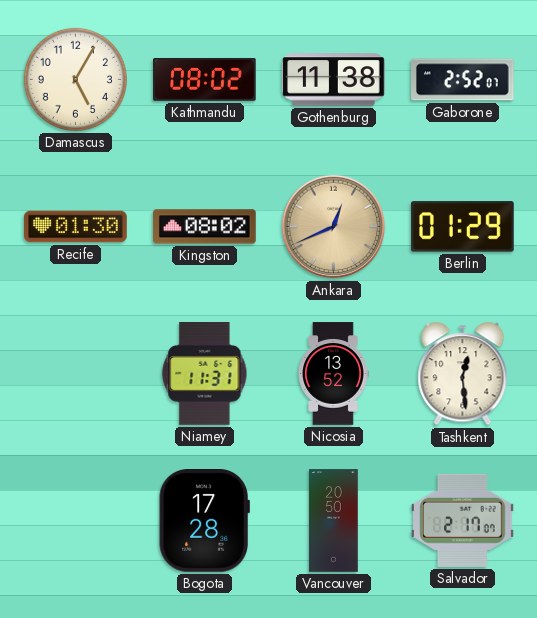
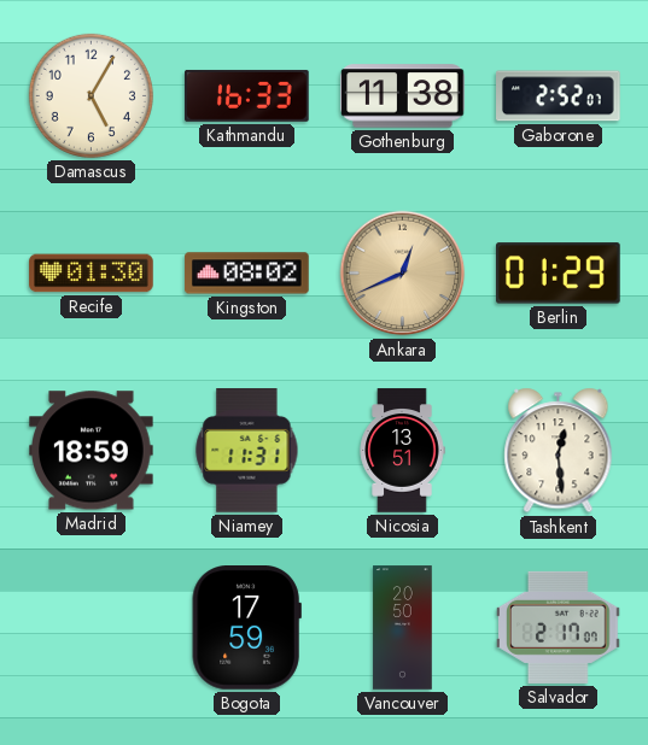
Kathmandu: 08:02 -> 16:33 (247, 95)
Madrid: none -> 18:59 (92, 451)
Nicosia: 13:52 -> 13:51 (402, 451)
Bogota: 17:28 -> 17:59 (246, 628)
